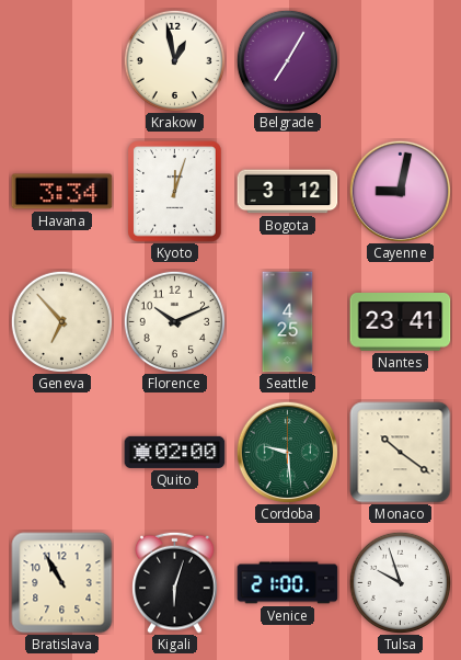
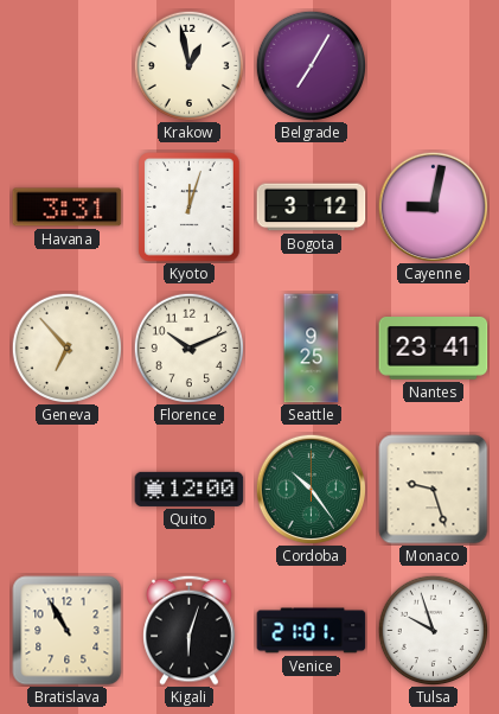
Havana: 3:34 -> 3:31 (68, 208)
Seattle: 4:25 -> 9:25 (312, 349)
Quito: 02:00 -> 12:00 (190, 489)
Cordoba: 9:29 -> 10:24 (311, 489)
Monaco: 10:21 -> 9:27 (434, 490)
Venice: 21:00 -> 21:01 (312, 631)
